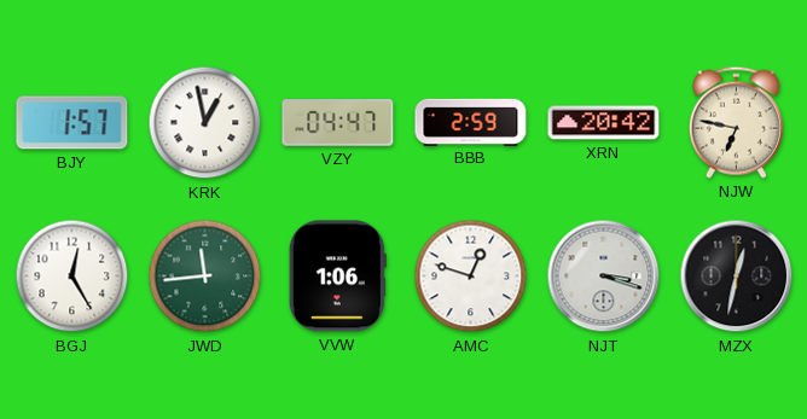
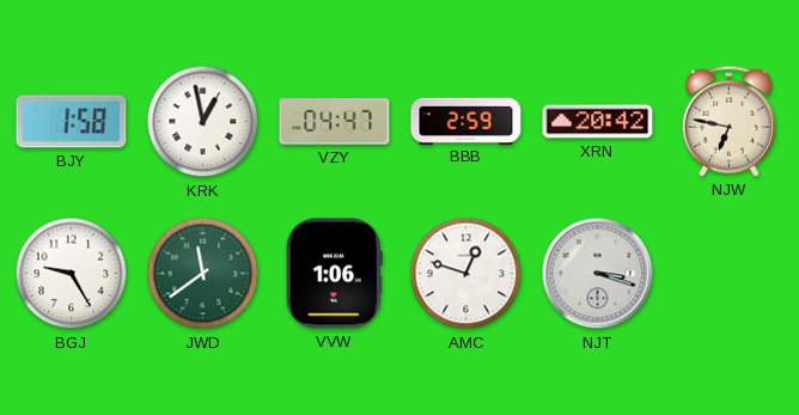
BJY: 1:57 -> 1:58 (72, 122)
BGJ: 12:25 -> 9:25 (72, 274)
JWD: 11:44 -> 11:39 (203, 274)
MZX: 12:32 -> none (737, 277)
